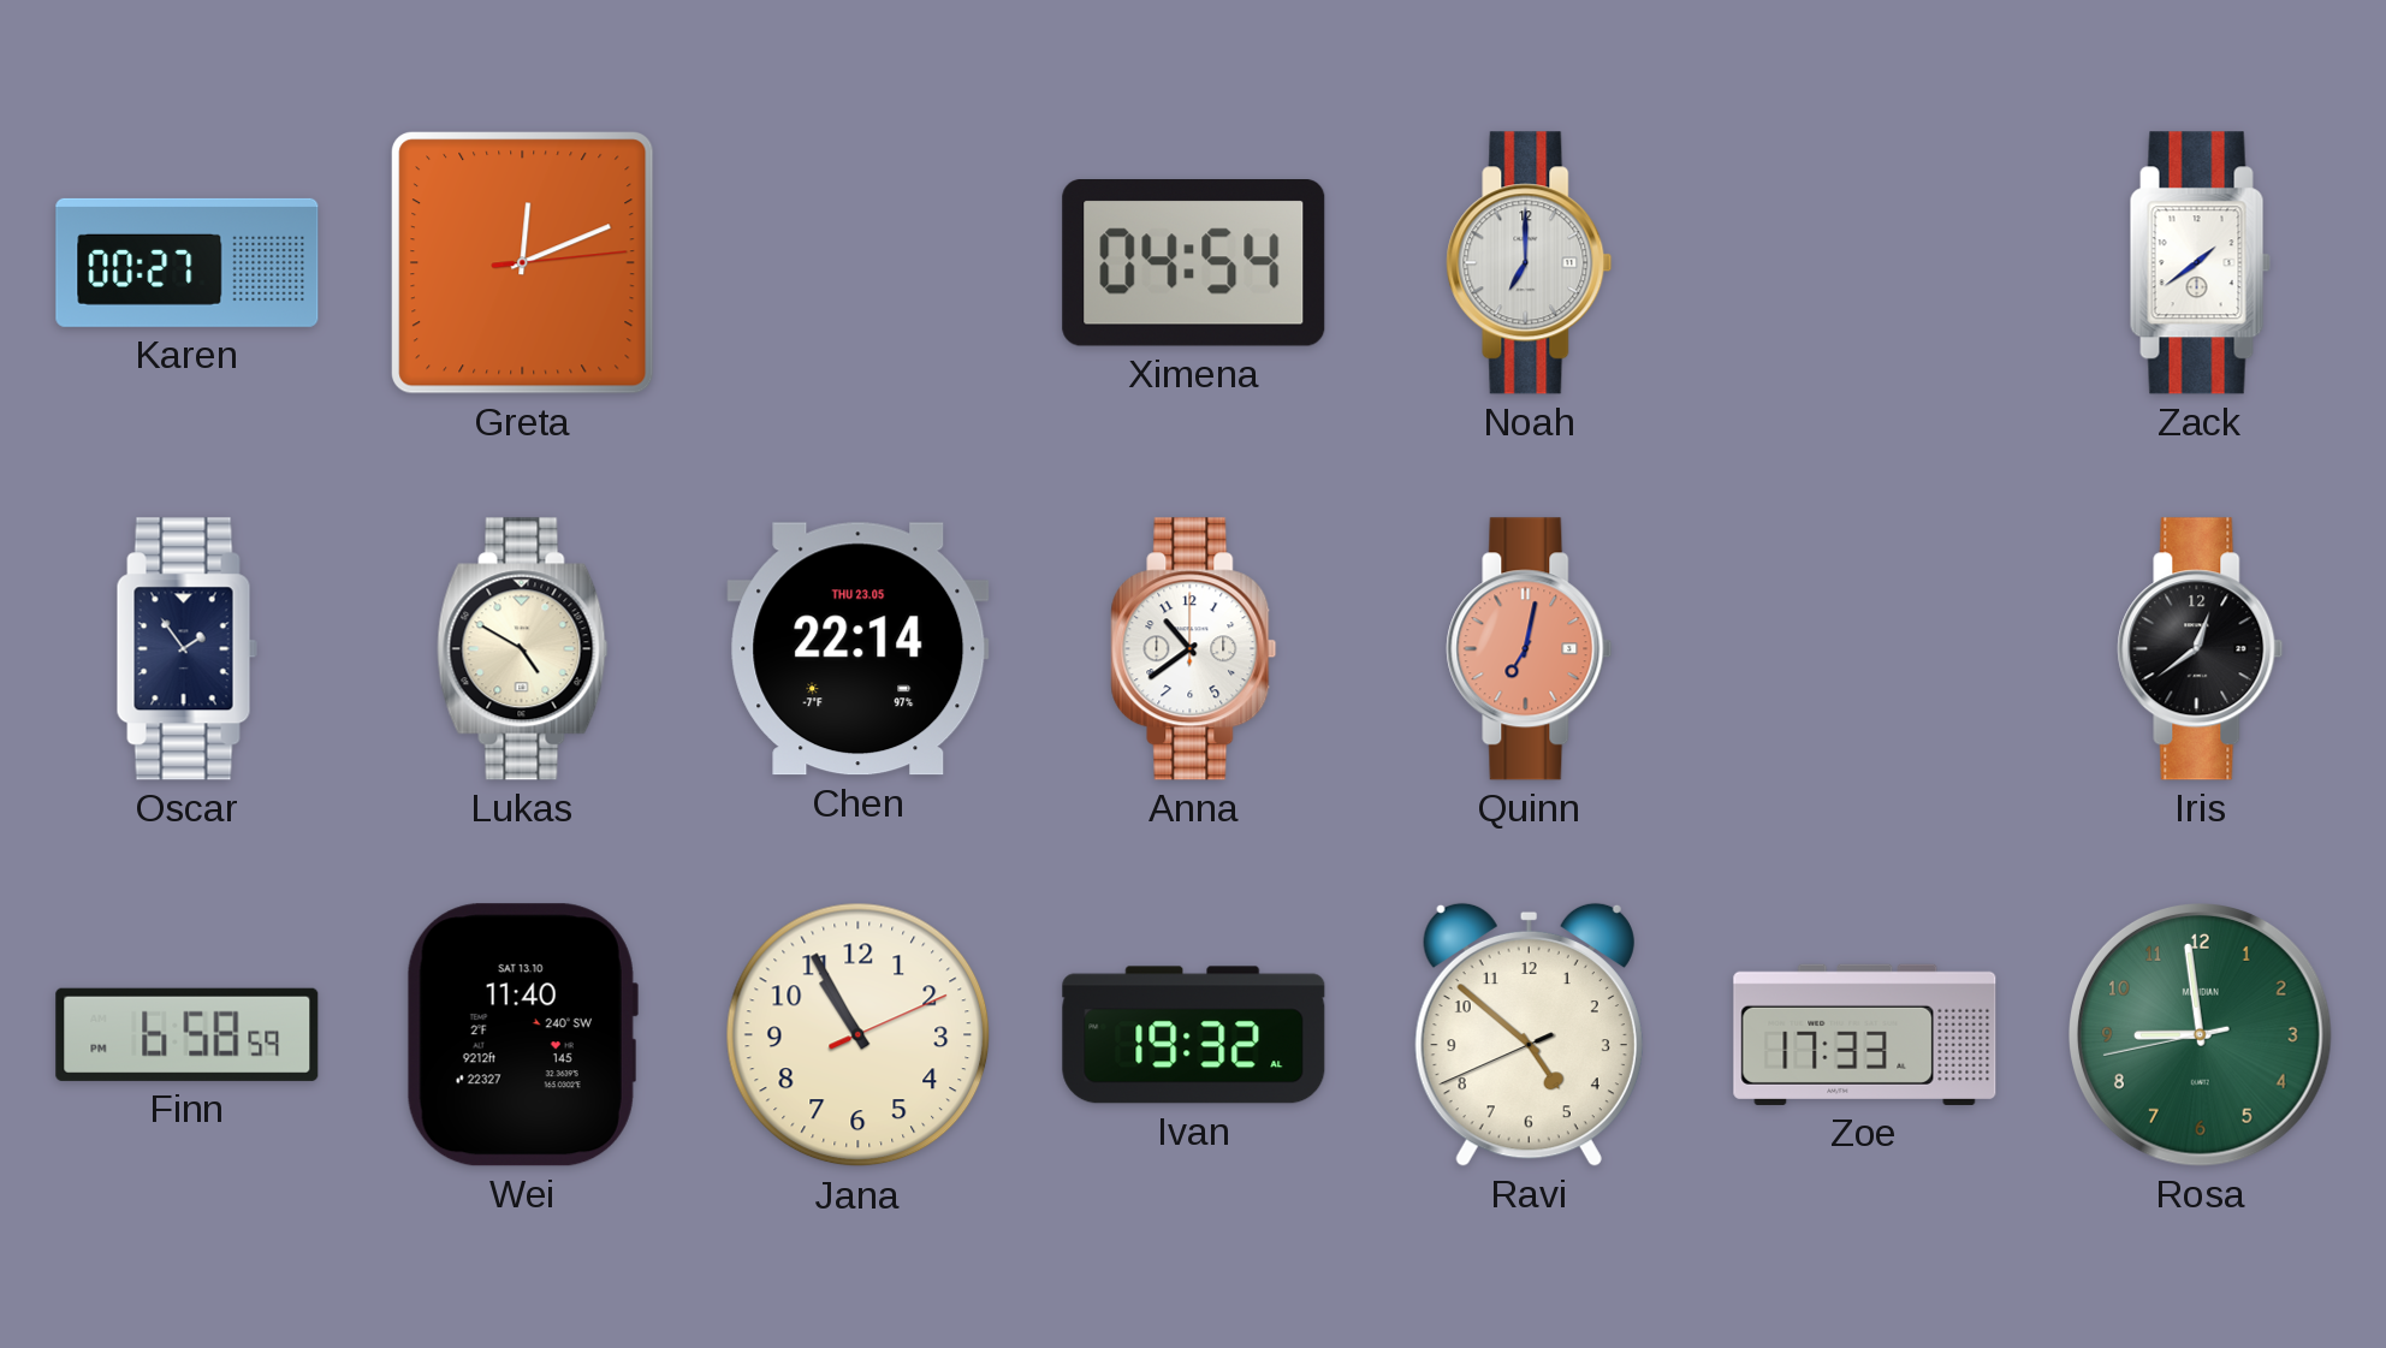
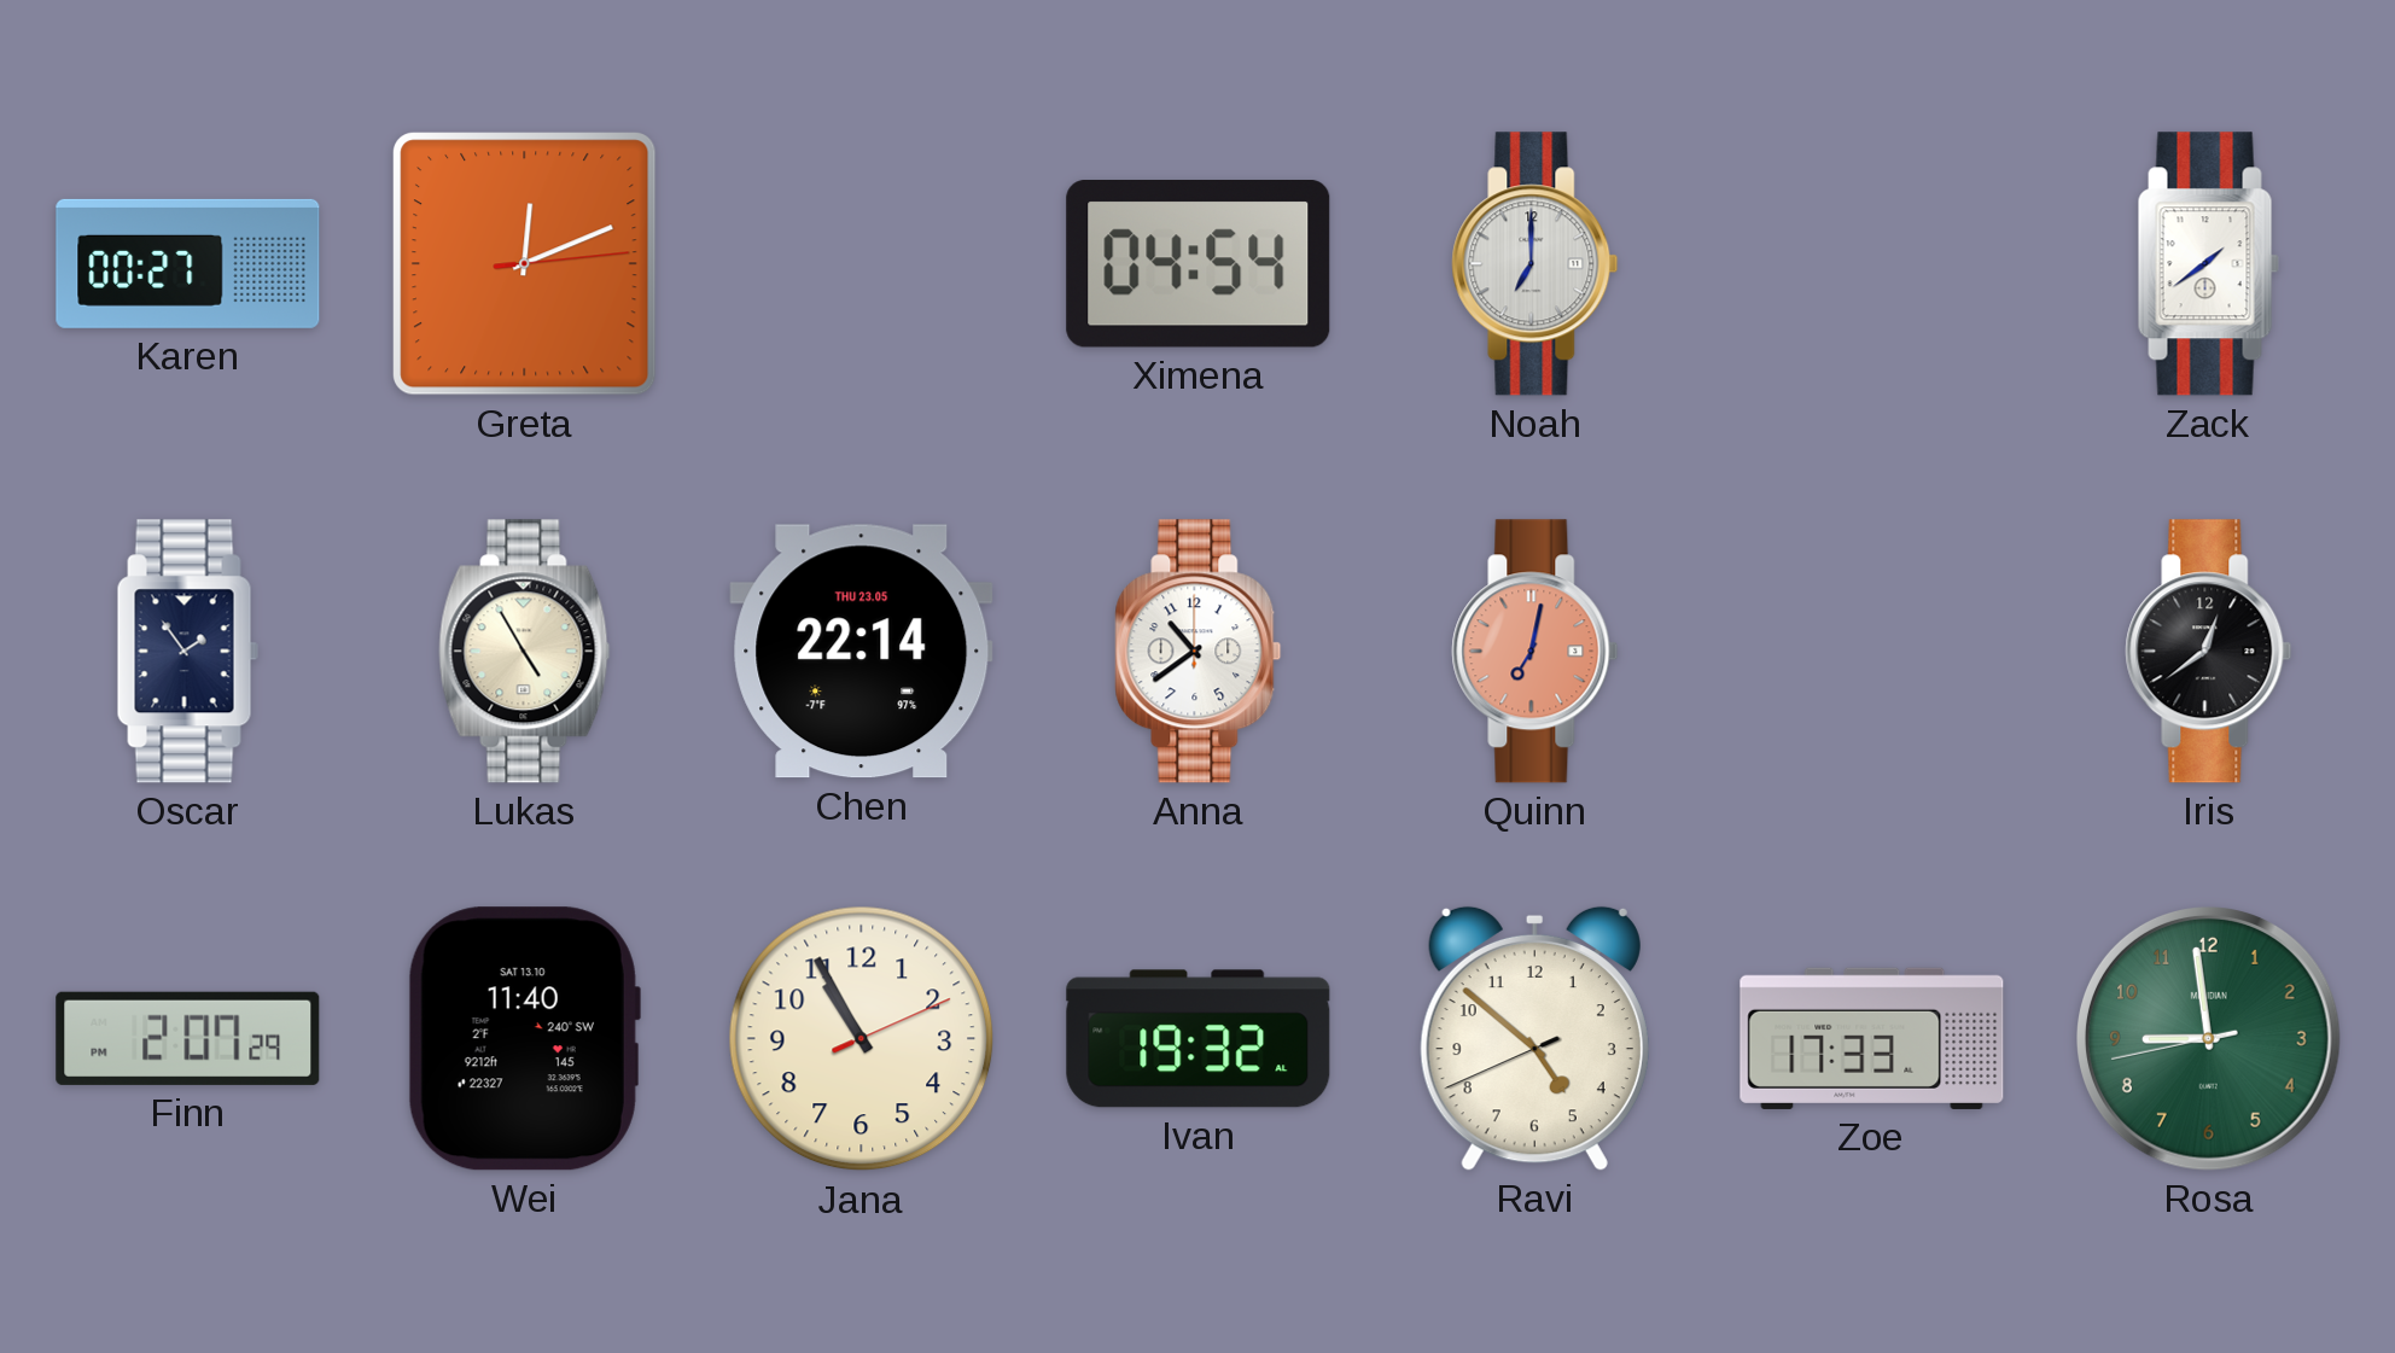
Lukas: 4:50 -> 4:55 (525, 652)
Finn: 6:58 -> 2:07 (188, 1038)
